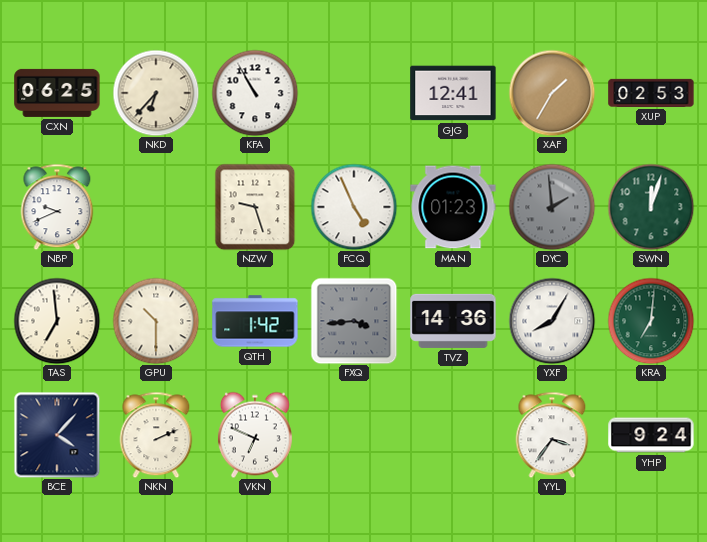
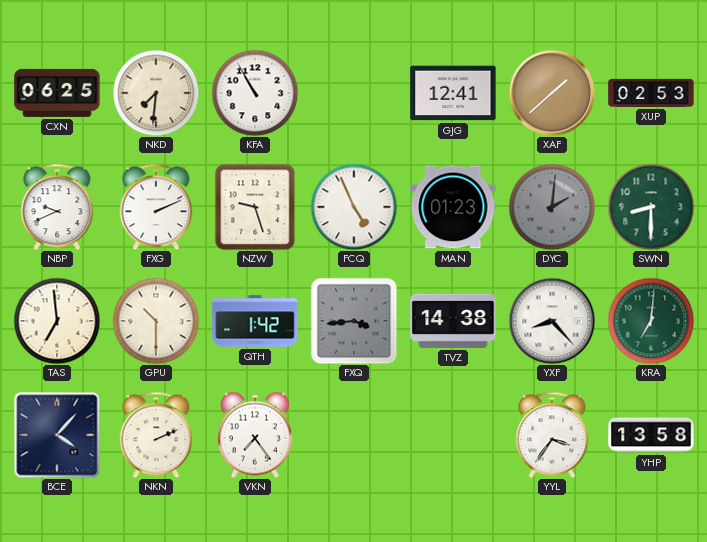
NKD: 6:37 -> 7:31 (156, 93)
XAF: 1:35 -> 1:38 (552, 93)
FXG: none -> 2:11 (156, 207)
DYC: 1:59 -> 2:01 (552, 207)
SWN: 12:03 -> 8:30 (651, 207)
TVZ: 14:36 -> 14:38 (453, 321)
YXF: 8:05 -> 8:23 (552, 321)
VKN: 6:49 -> 7:24 (255, 435)
YHP: 9:24 -> 13:58 (651, 435)
